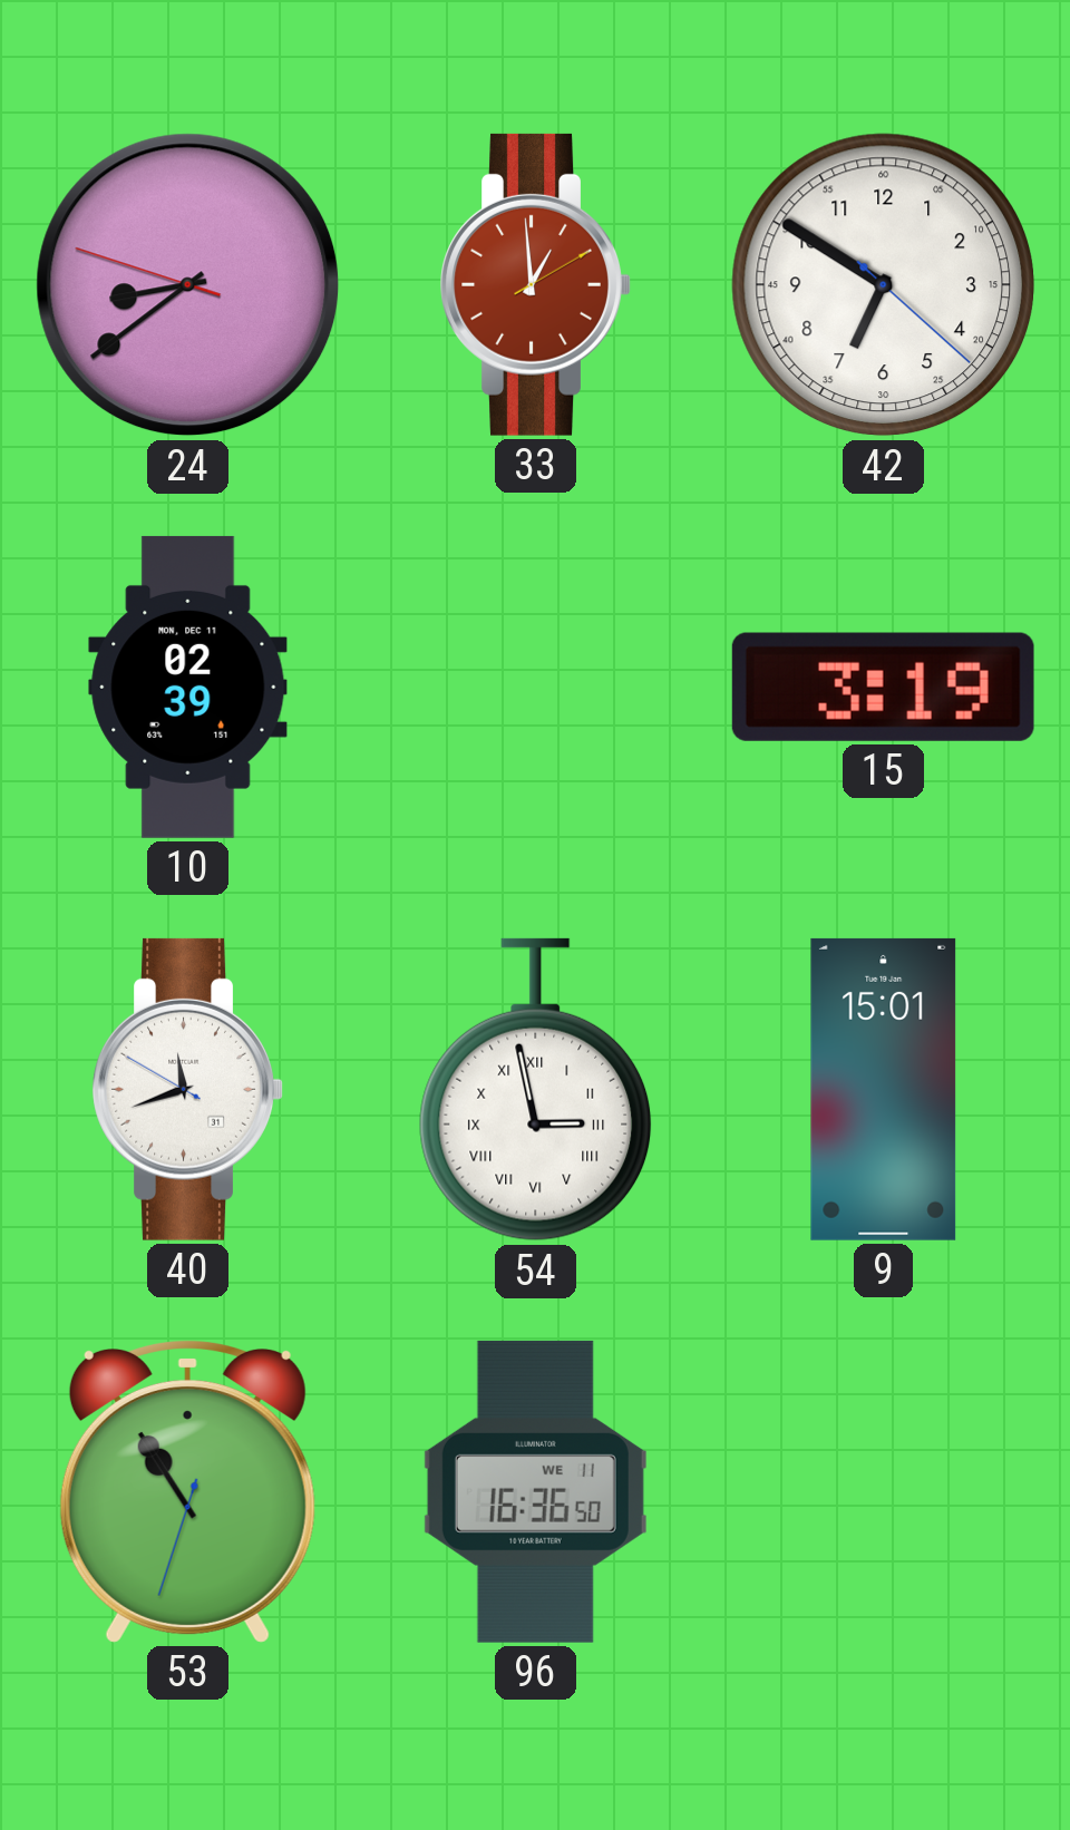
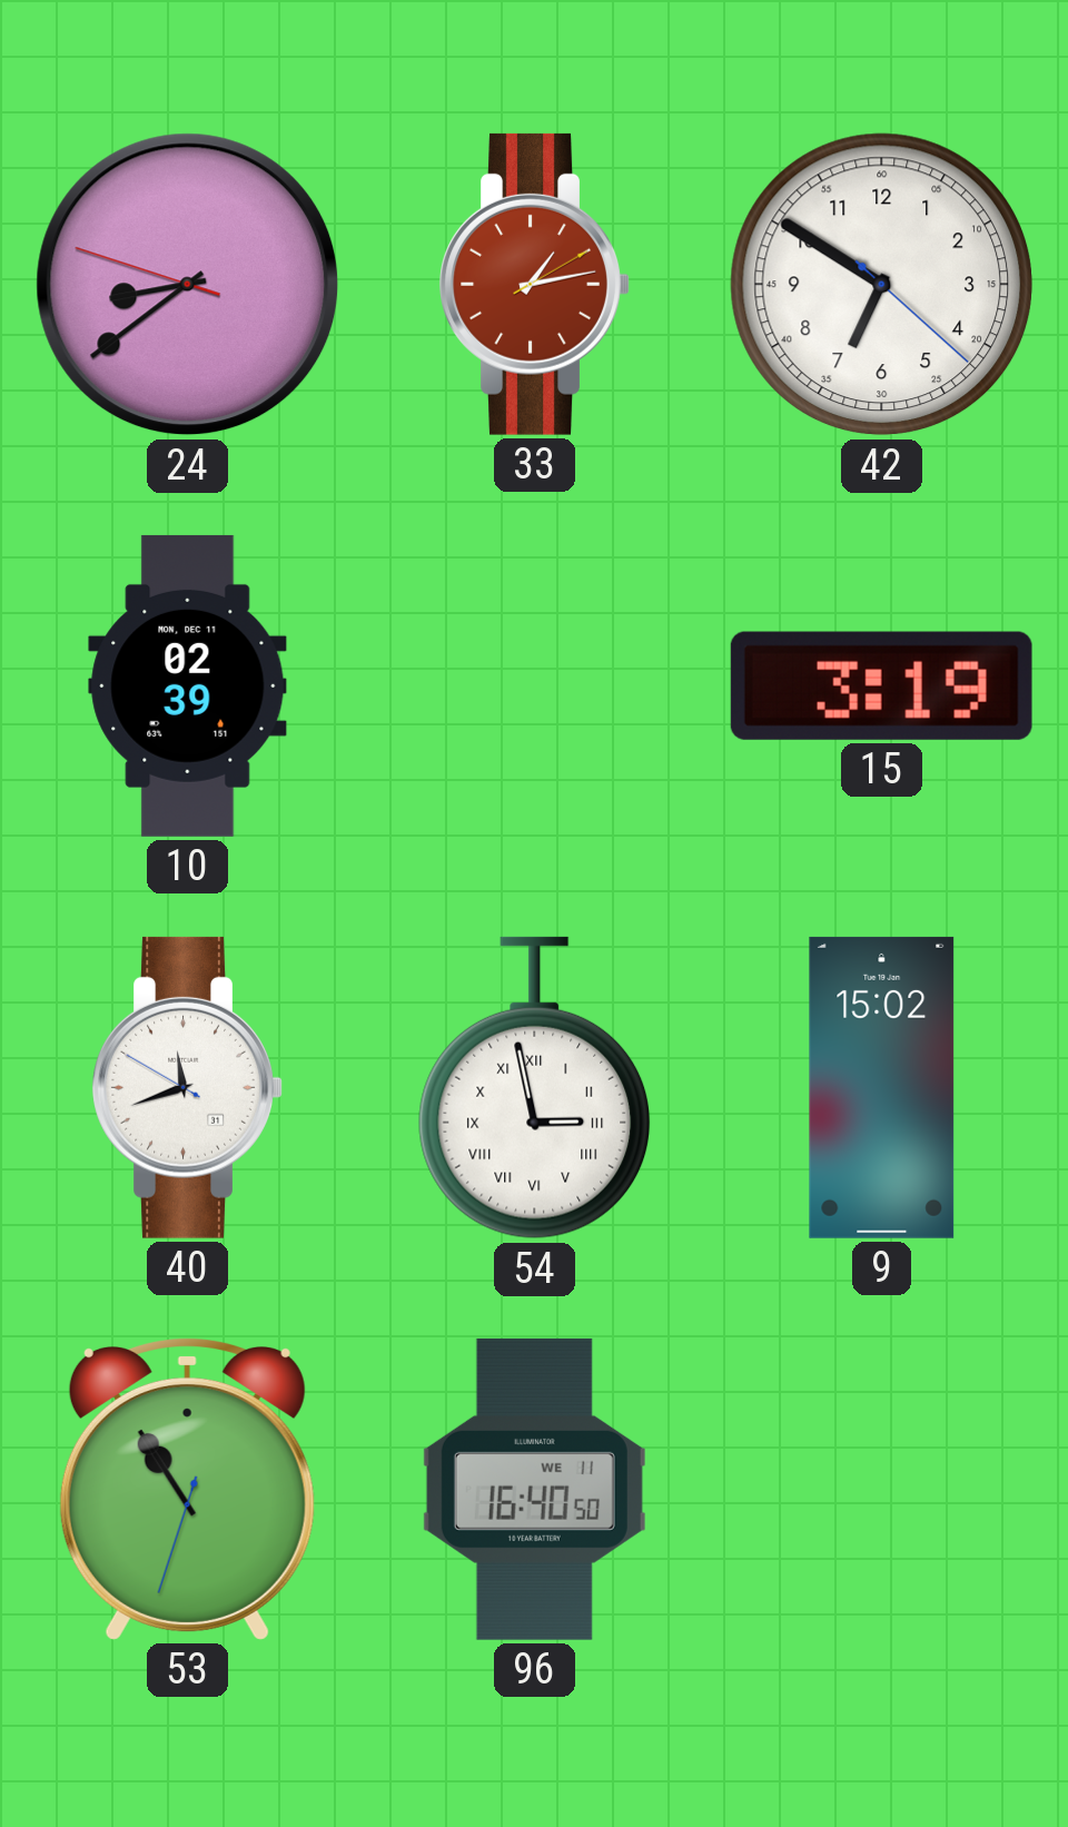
33: 12:59 -> 1:13 (534, 284)
9: 15:01 -> 15:02 (882, 1087)
96: 16:36 -> 16:40 (534, 1489)
